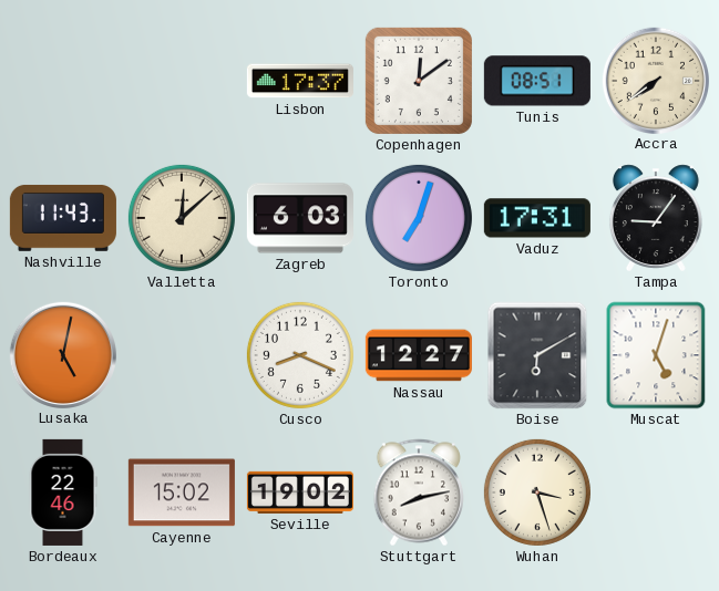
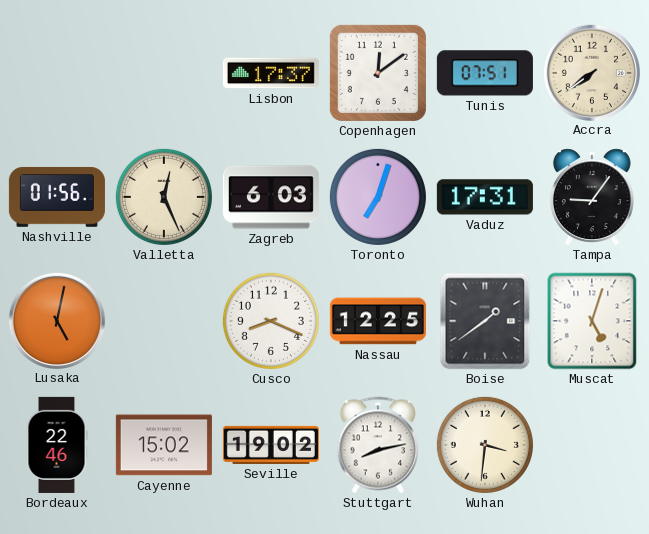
Tunis: 08:51 -> 07:51 (485, 73)
Nashville: 11:43 -> 01:56 (57, 197)
Valletta: 12:08 -> 12:26 (164, 197)
Nassau: 12:27 -> 12:25 (378, 321)
Boise: 6:10 -> 1:39 (485, 321)
Wuhan: 3:27 -> 3:31 (485, 445)
